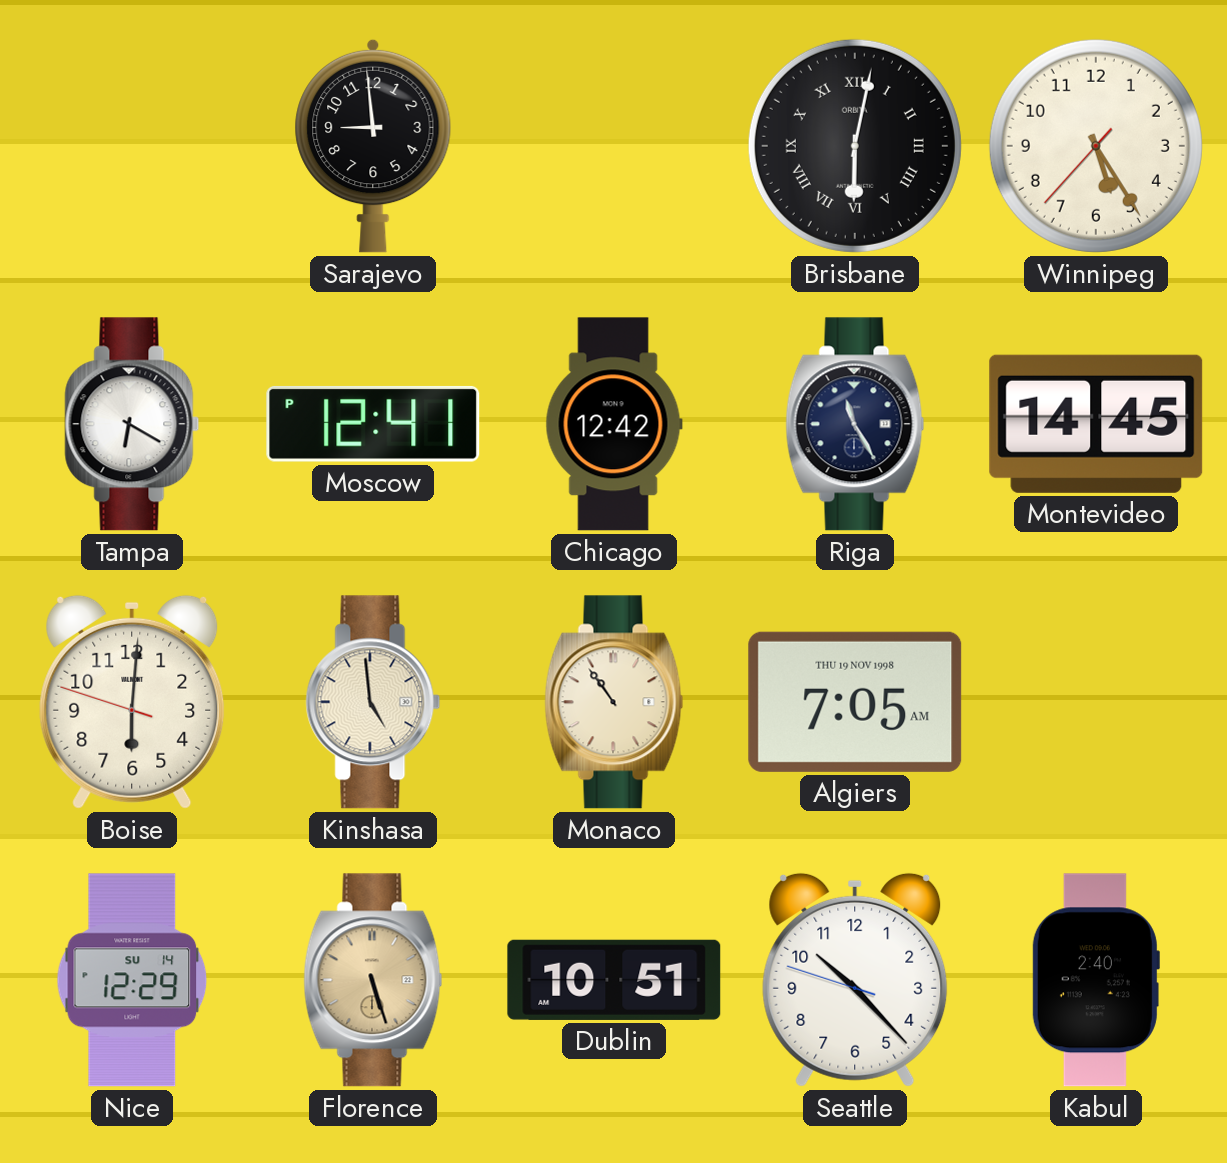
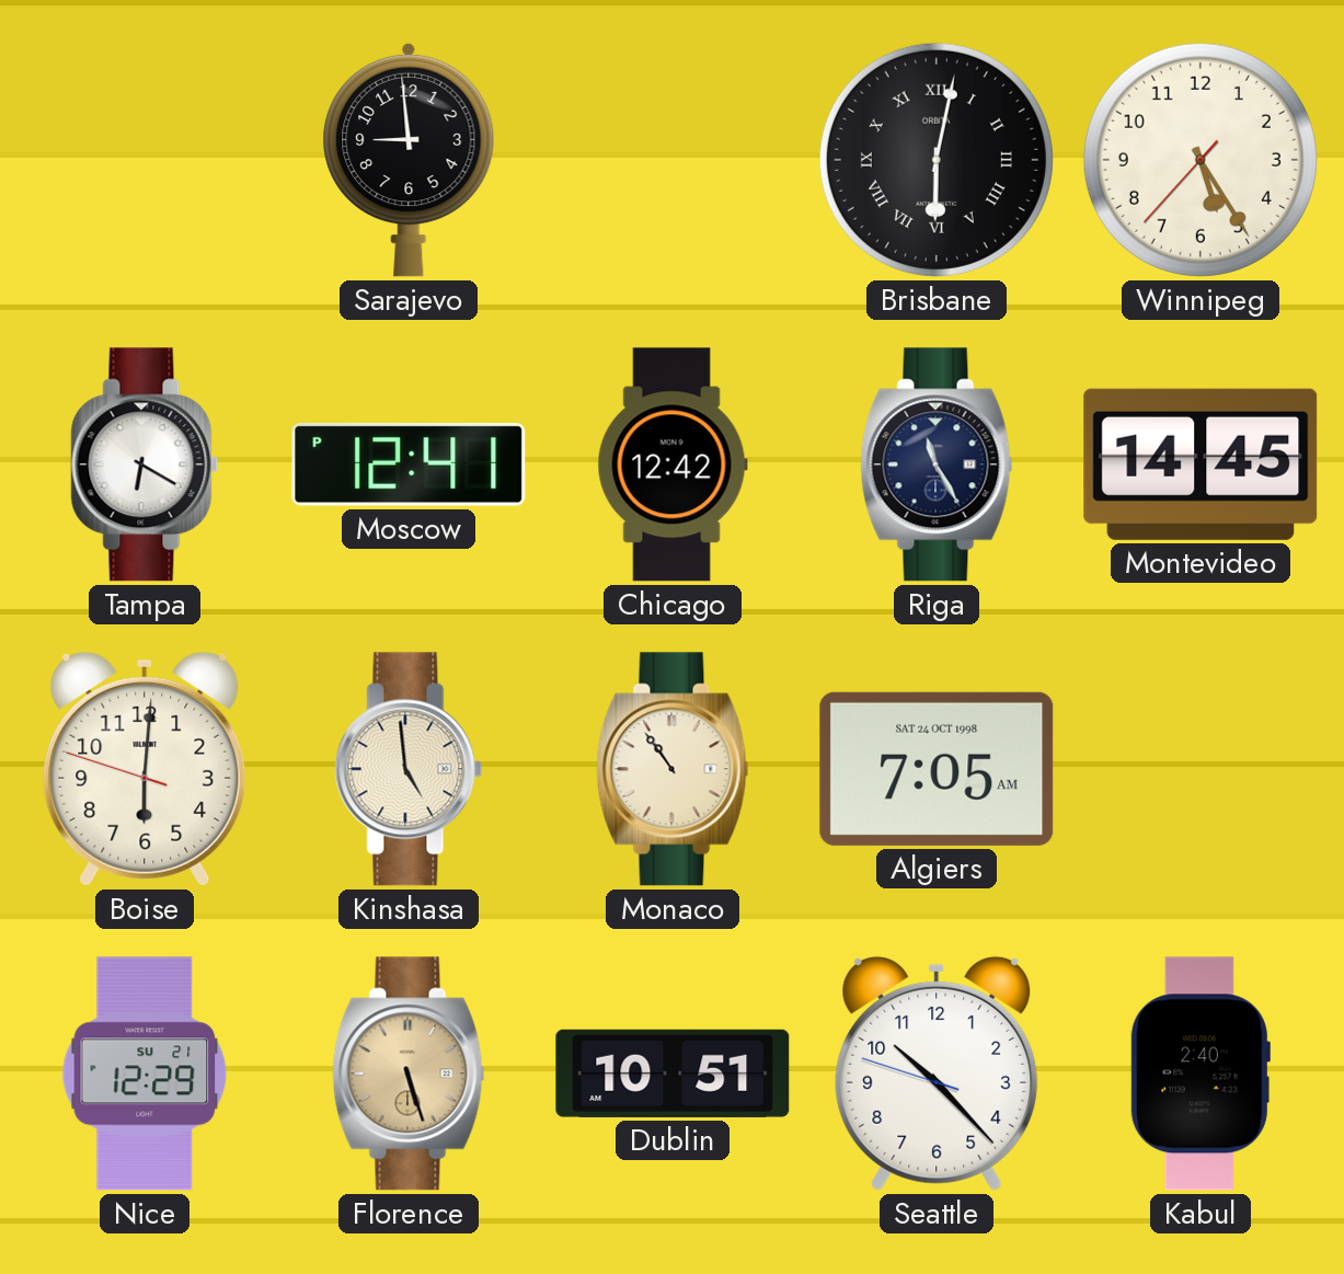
Algiers date: THU 19 NOV 1998 -> SAT 24 OCT 1998 (937, 769)
Nice date: SU 14 -> SU 21 (145, 1074)
